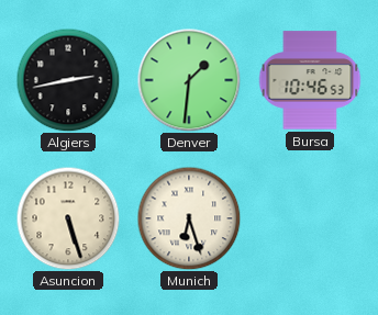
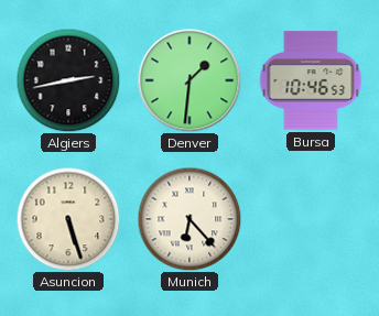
Munich: 6:27 -> 6:23 (189, 219)
